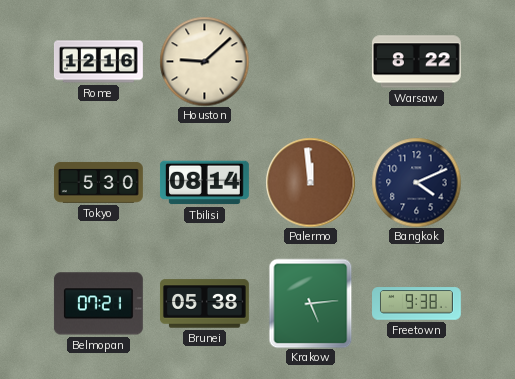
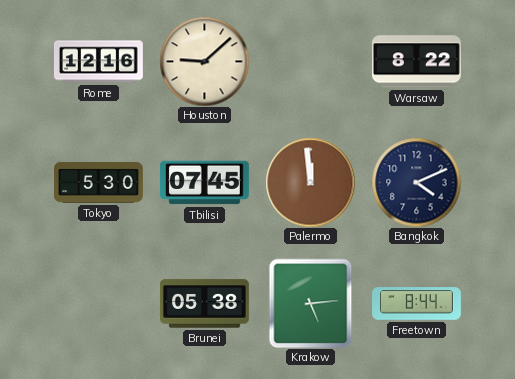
Tbilisi: 08:14 -> 07:45 (204, 183)
Belmopan: 07:21 -> none (98, 304)
Freetown: 9:38 -> 8:44 (417, 304)
